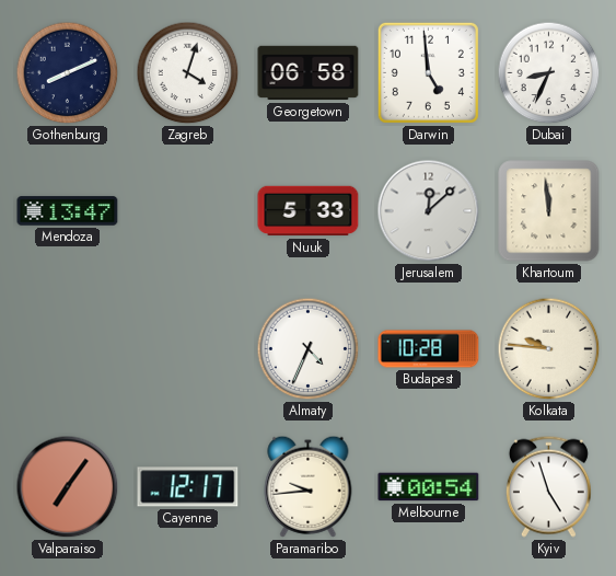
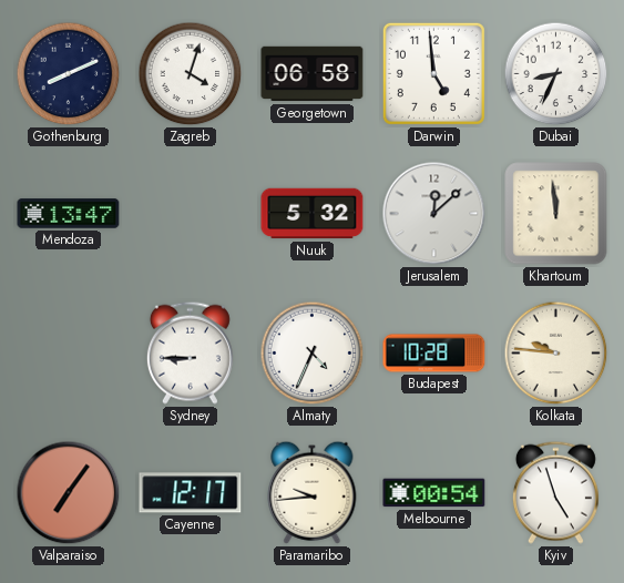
Nuuk: 5:33 -> 5:32 (313, 214)
Sydney: none -> 8:45 (190, 352)
